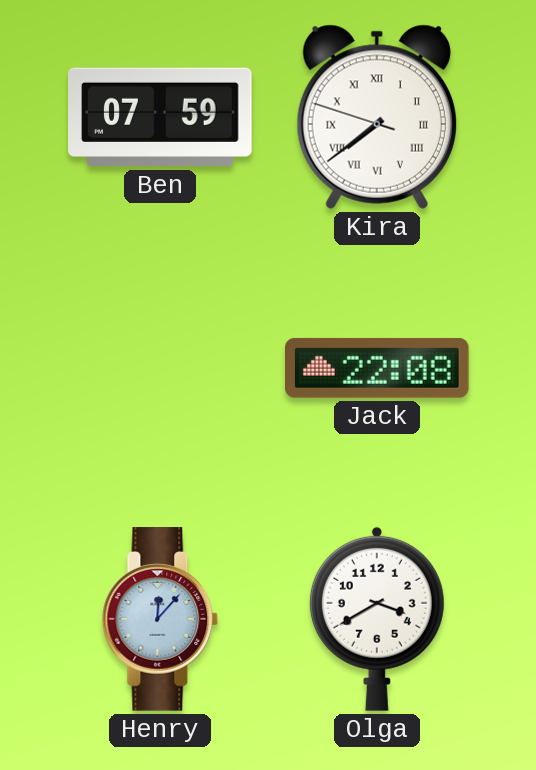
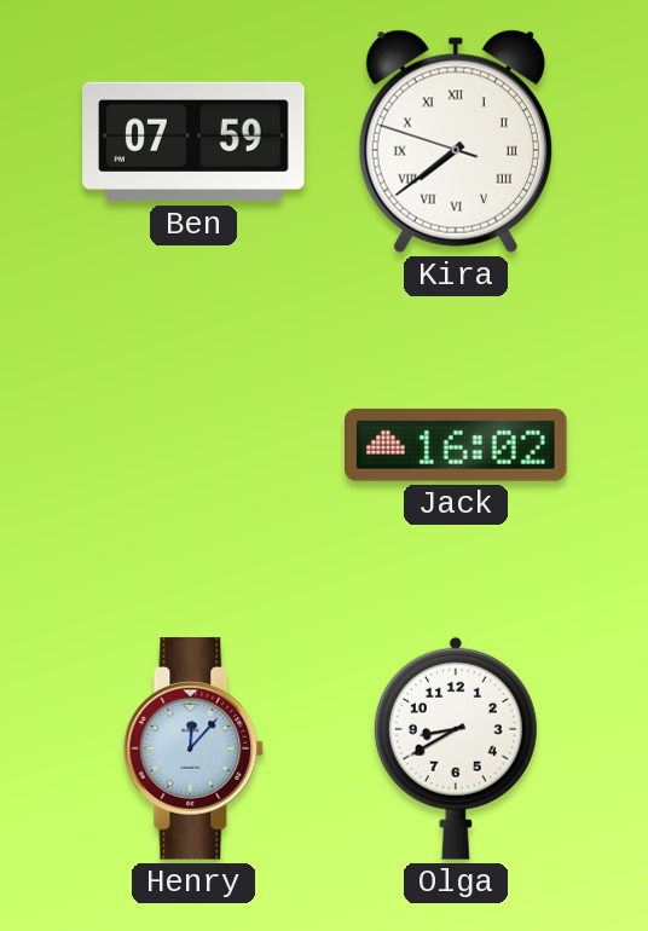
Jack: 22:08 -> 16:02 (457, 445)
Olga: 3:40 -> 8:40 (456, 748)
